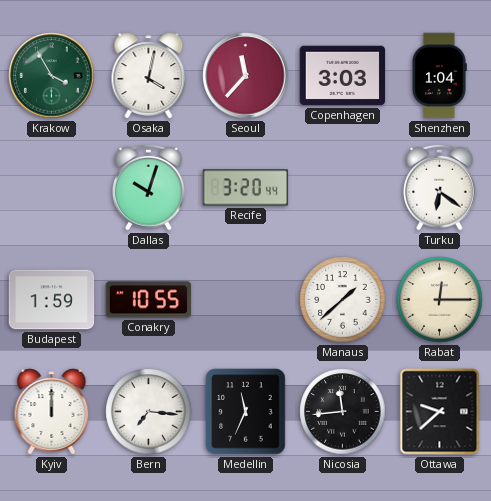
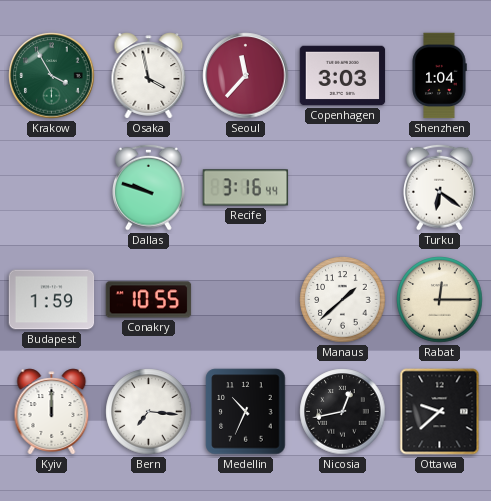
Osaka: 4:02 -> 3:58 (149, 76)
Dallas: 10:03 -> 9:48 (149, 187)
Recife: 3:20 -> 3:16 (246, 188)
Medellin: 11:34 -> 10:34 (246, 412)
Nicosia: 11:44 -> 12:43 (343, 412)
